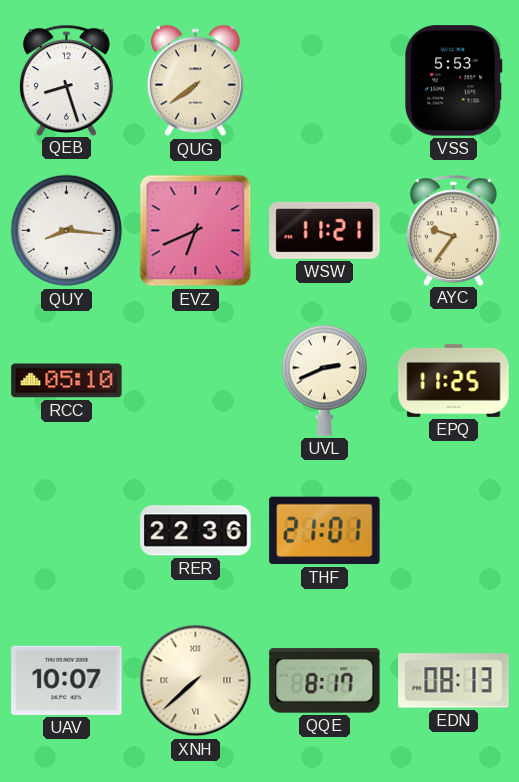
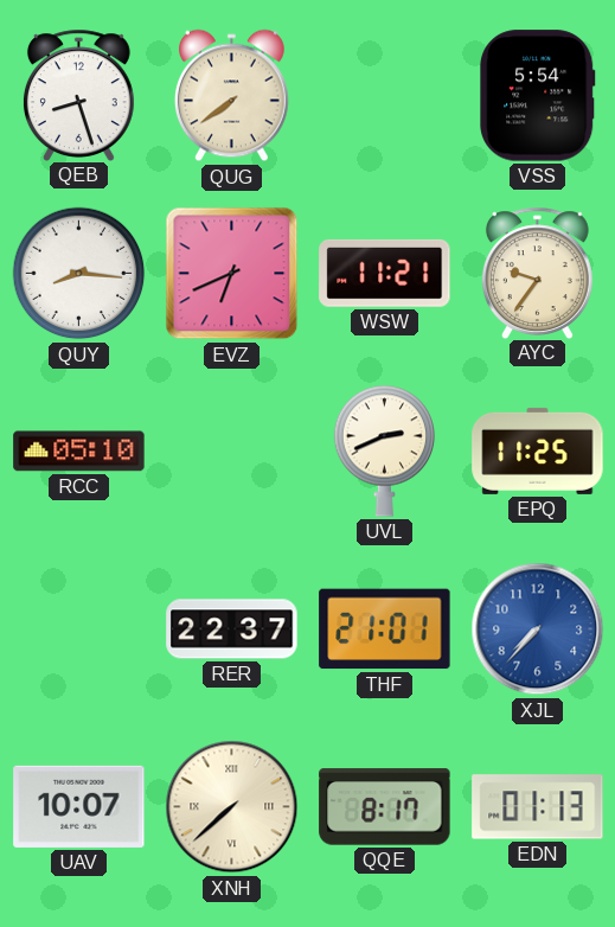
VSS: 5:53 -> 5:54 (538, 96)
RER: 22:36 -> 22:37 (232, 629)
XJL: none -> 7:37 (538, 629)
EDN: 08:13 -> 01:13 (538, 807)
